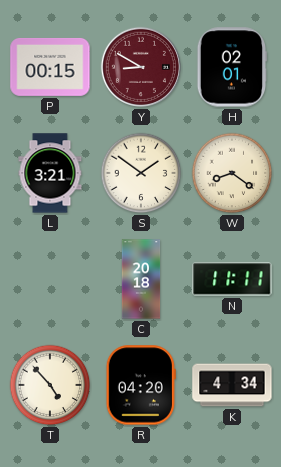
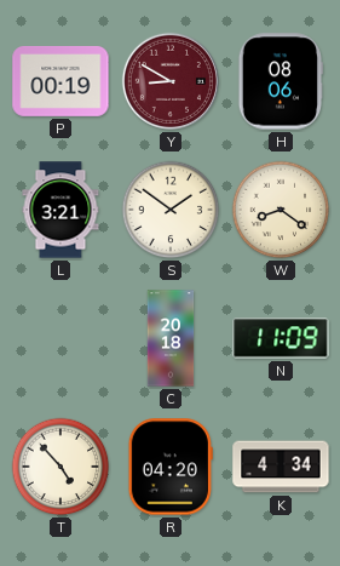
P: 00:15 -> 00:19 (60, 81)
H: 02:01 -> 08:06 (280, 81)
N: 11:11 -> 11:09 (281, 338)
